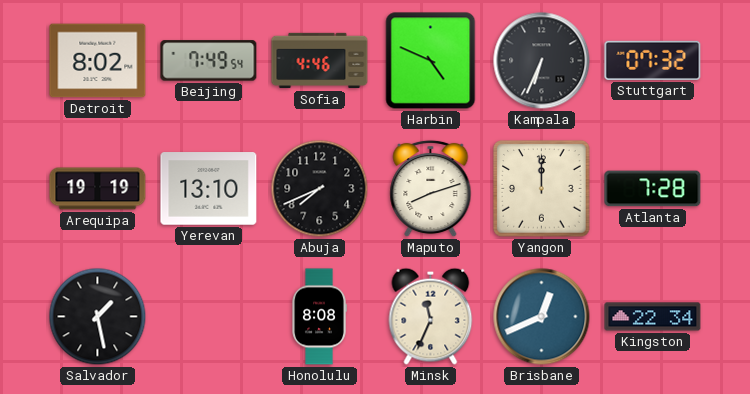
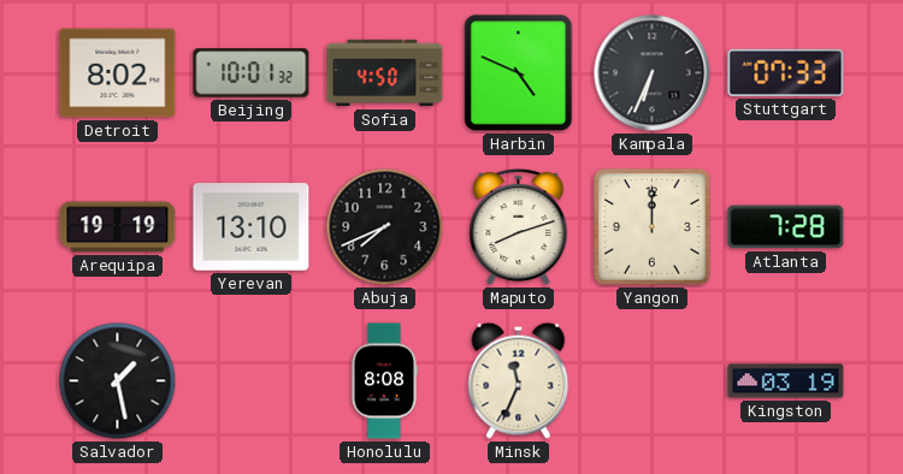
Beijing: 7:49 -> 10:01 (252, 73)
Sofia: 4:46 -> 4:50 (385, 73)
Stuttgart: 07:32 -> 07:33 (786, 72)
Brisbane: 12:41 -> none (542, 317)
Kingston: 22:34 -> 03:19 (786, 381)
